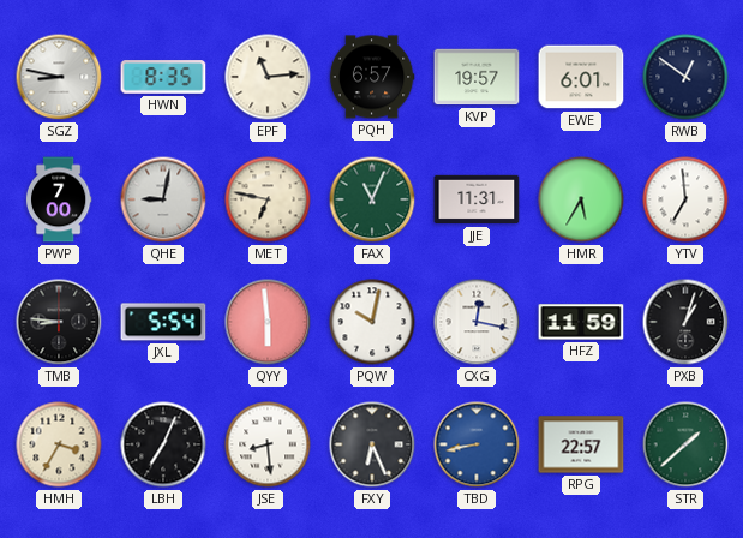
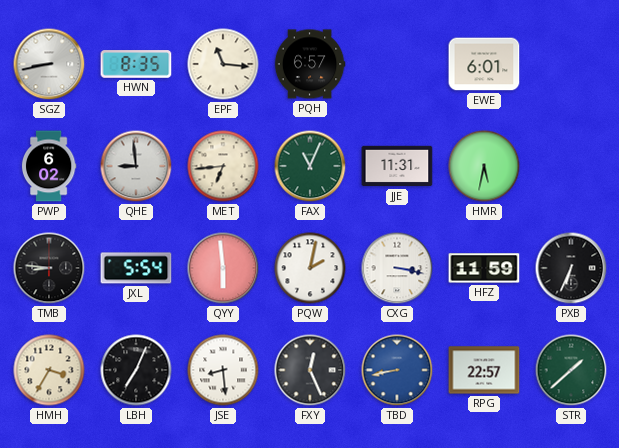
SGZ: 8:47 -> 8:43 (49, 64)
EPF: 11:14 -> 11:16 (223, 64)
KVP: 19:57 -> none (477, 77)
RWB: 12:51 -> none (685, 77)
PWP: 7:00 -> 6:02 (49, 166)
QHE: 9:02 -> 8:59 (136, 166)
MET: 6:47 -> 6:44 (223, 166)
HMR: 5:35 -> 5:32 (484, 166)
YTV: 6:59 -> none (685, 199)
PQW: 10:02 -> 2:02 (310, 268)
CXG: 12:17 -> 3:17 (397, 268)
PXB: 1:03 -> 6:34 (571, 268)
FXY: 6:26 -> 12:26 (310, 370)
